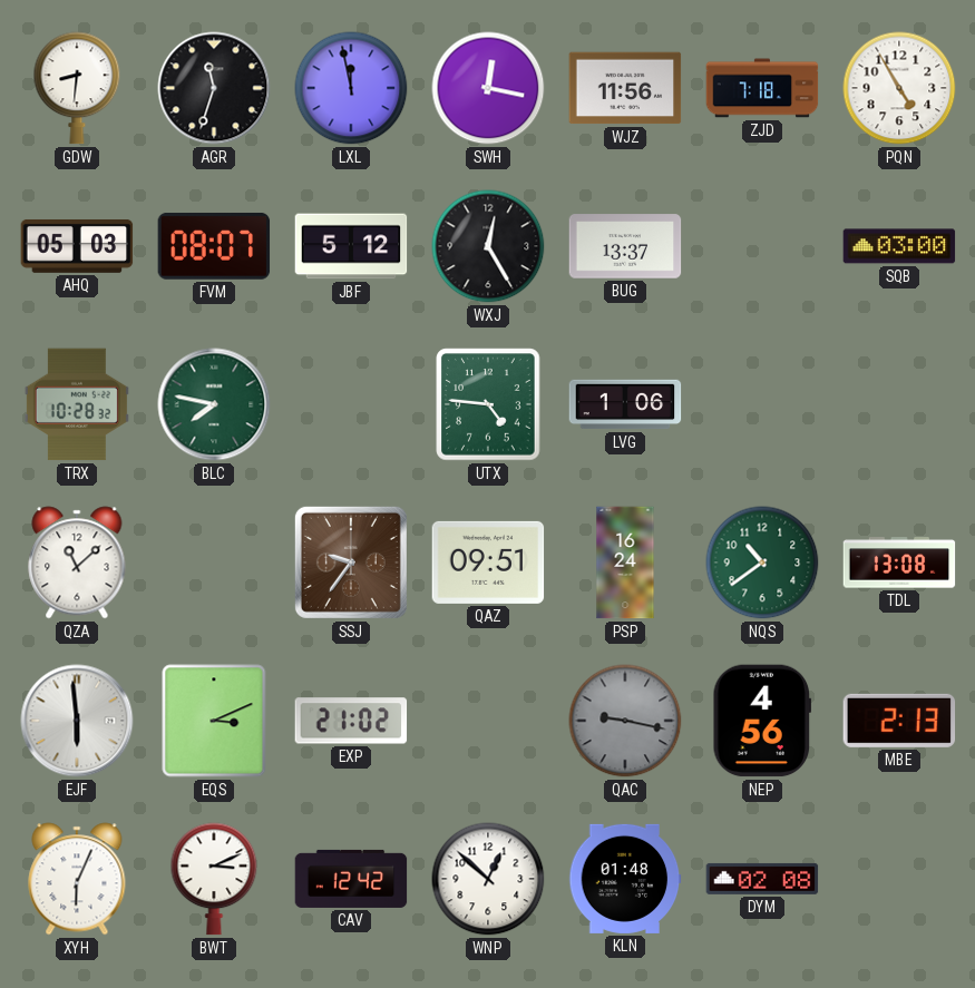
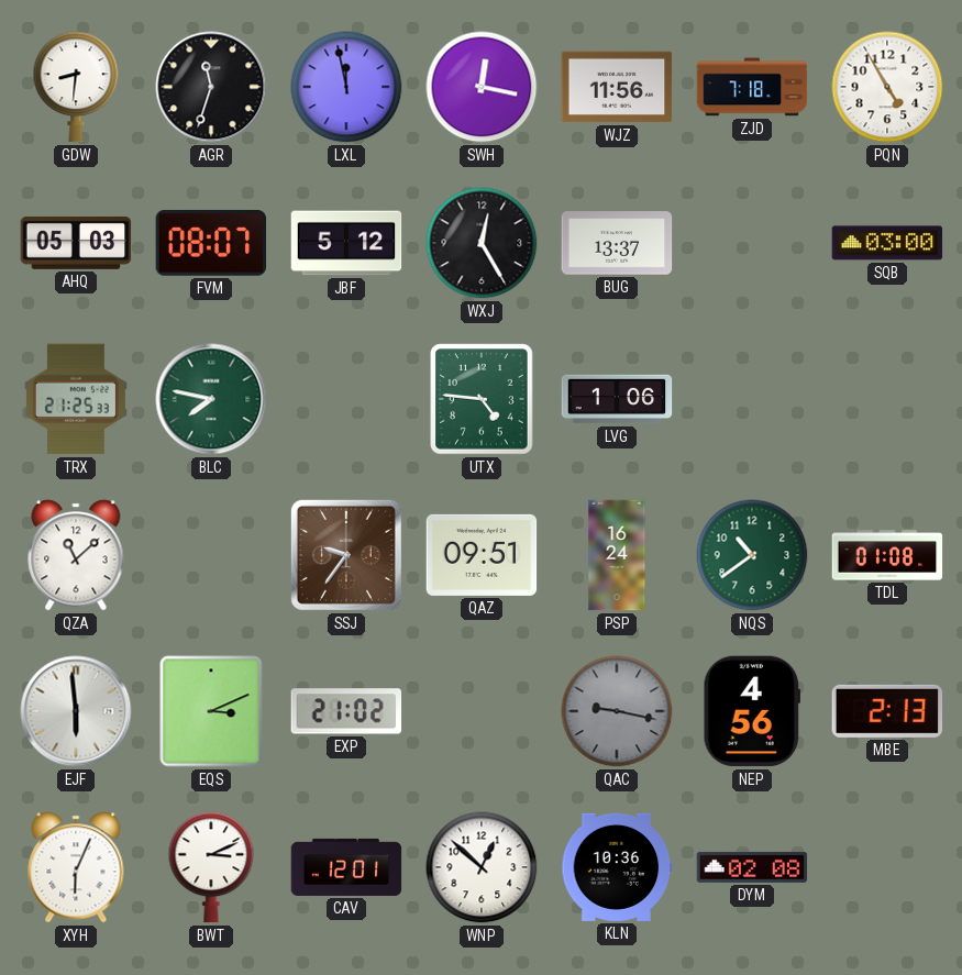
TRX: 10:28 -> 21:25 (76, 399)
TDL: 13:08 -> 01:08 (887, 555)
CAV: 12:42 -> 12:01 (346, 867)
KLN: 01:48 -> 10:36 (617, 867)
